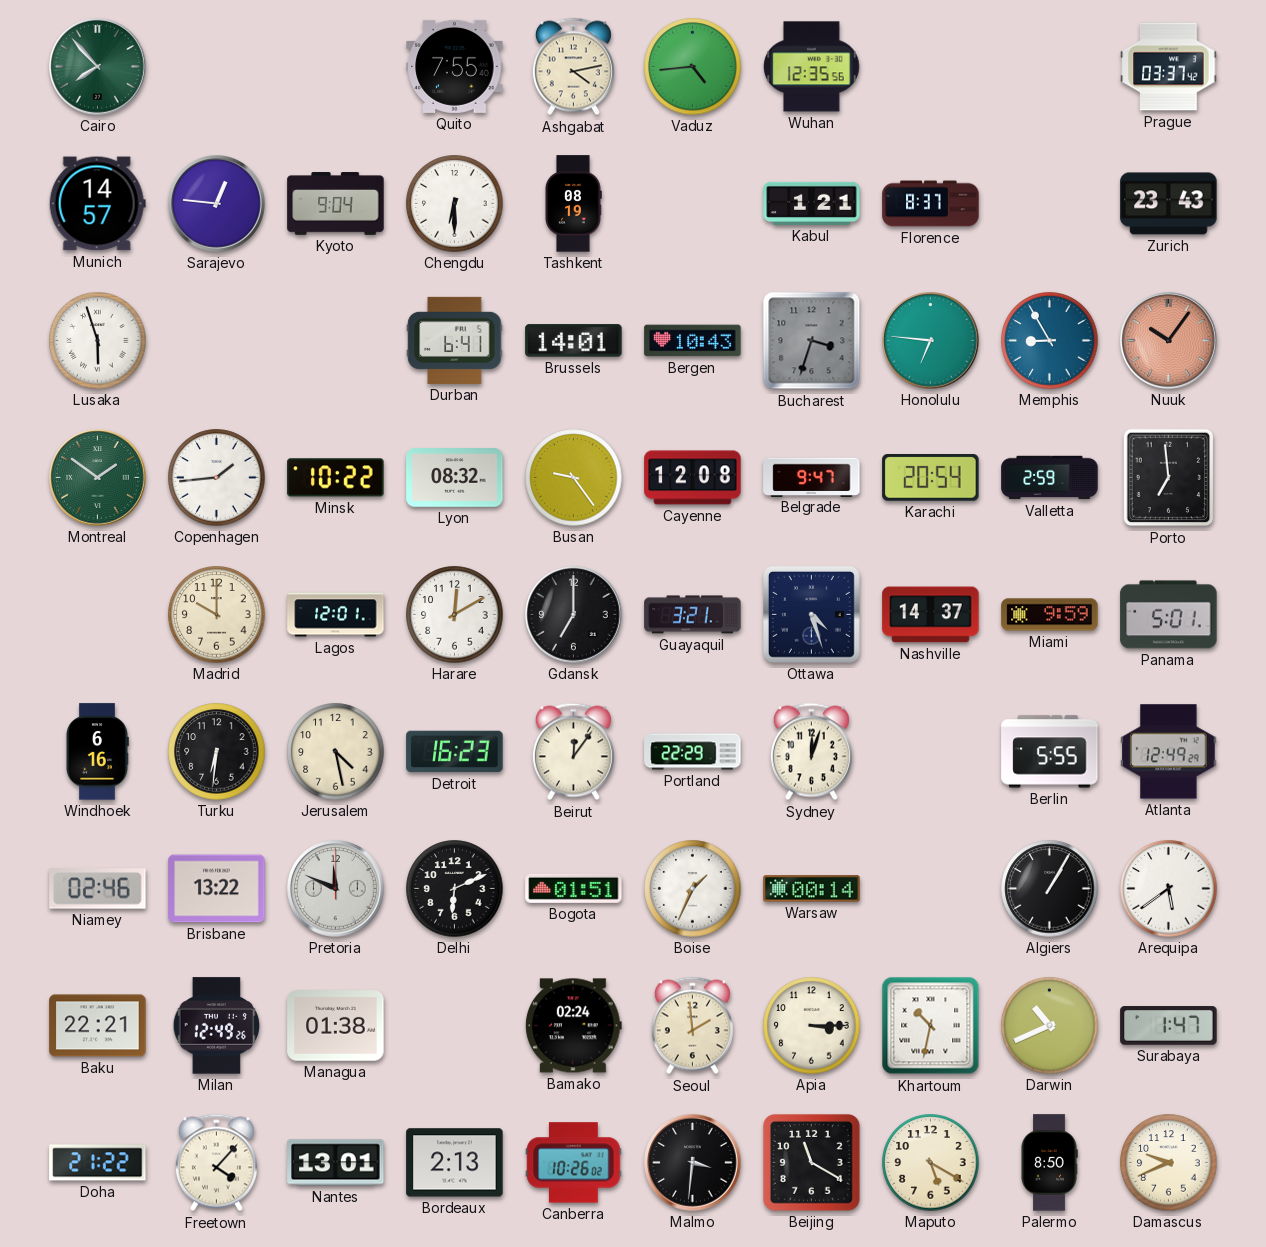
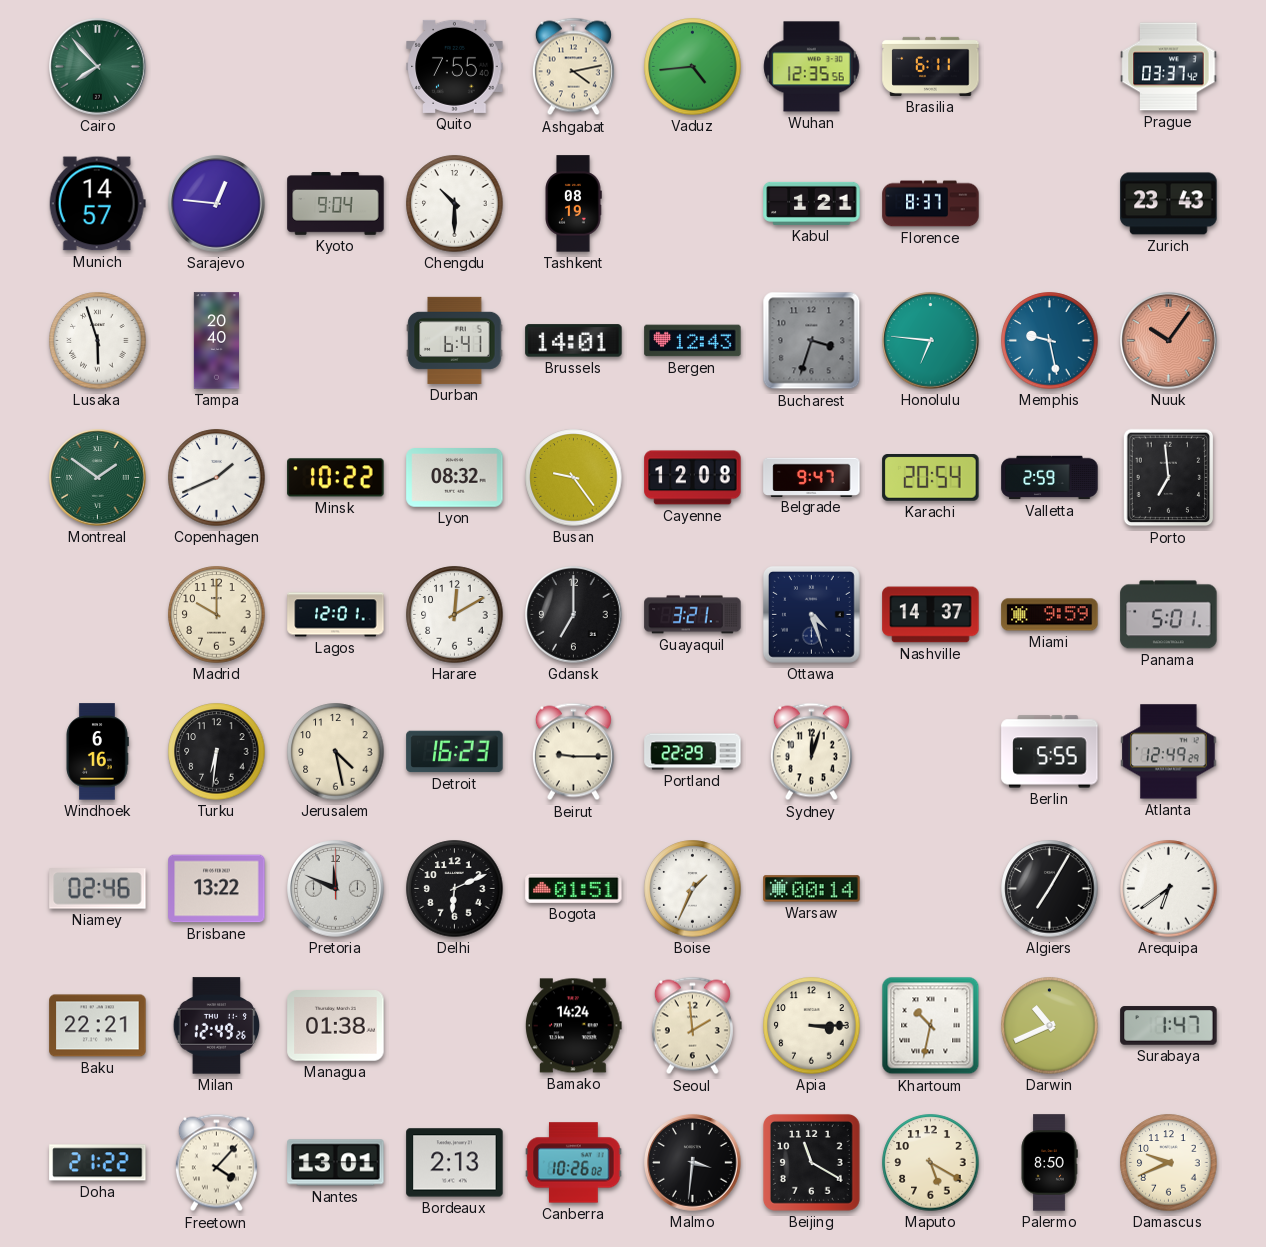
Brasilia: none -> 6:11 (931, 66)
Chengdu: 6:30 -> 10:30 (455, 204)
Tampa: none -> 20:40 (217, 341)
Bergen: 10:43 -> 12:43 (693, 341)
Memphis: 8:55 -> 9:28 (1050, 341)
Copenhagen: 1:44 -> 1:41 (217, 478)
Beirut: 12:06 -> 9:15 (573, 752)
Algiers: 1:05 -> 7:05 (1050, 889)
Arequipa: 5:39 -> 6:39 (1169, 889)
Bamako: 02:24 -> 14:24 (573, 1026)
